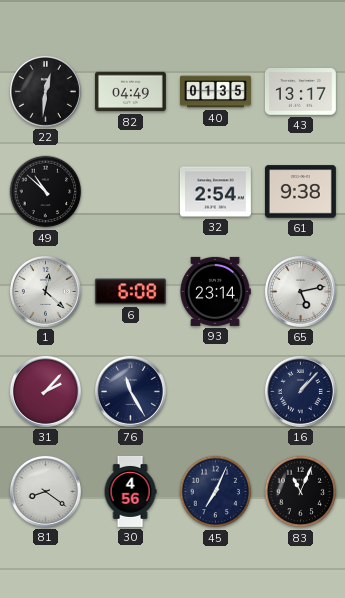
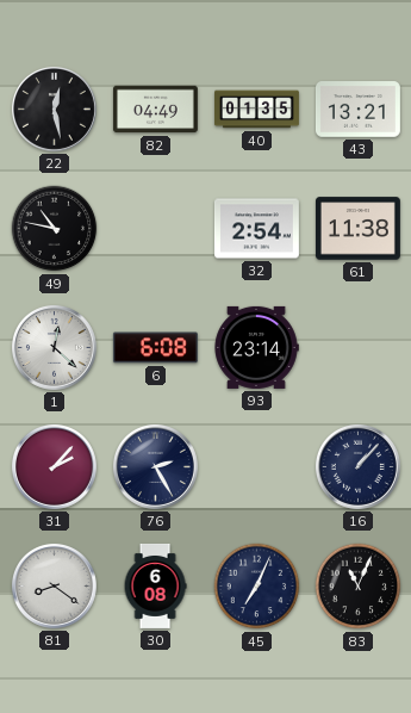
22: 12:31 -> 12:28 (54, 108)
43: 13:17 -> 13:21 (357, 110)
49: 10:52 -> 10:47 (55, 229)
61: 9:38 -> 11:38 (357, 229)
65: 5:13 -> none (300, 291)
76: 11:25 -> 2:25 (155, 466)
30: 4:56 -> 6:08 (155, 585)
